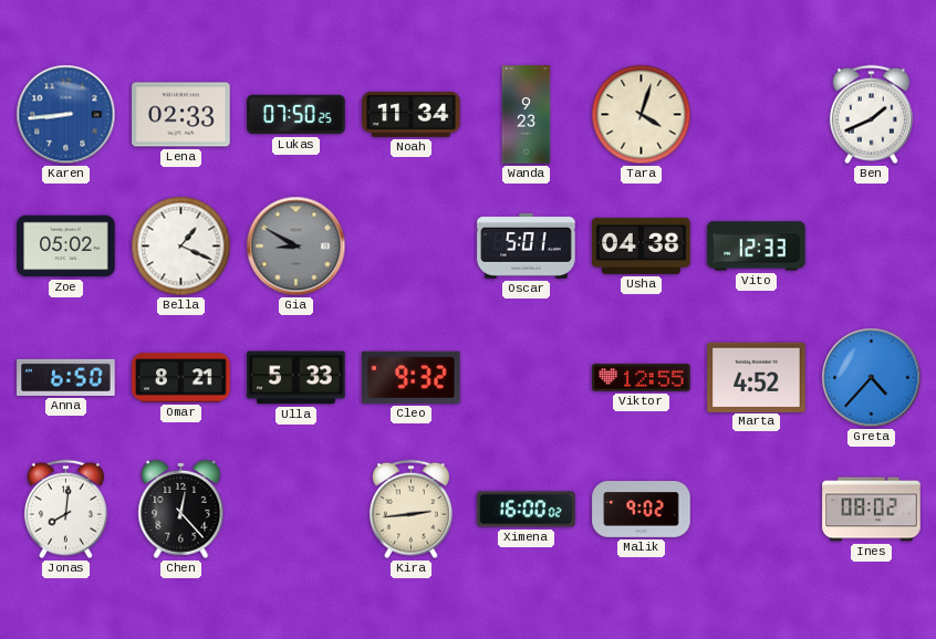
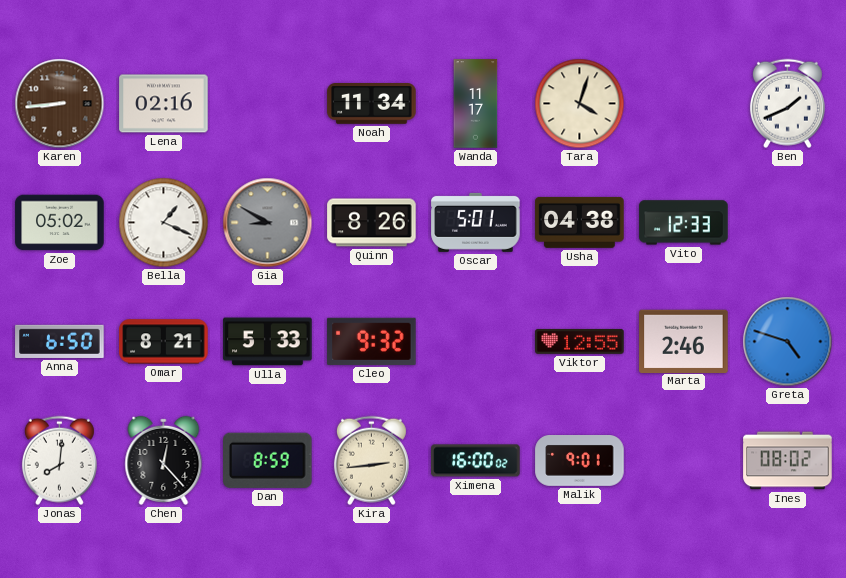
Karen dial: blue -> brown (60, 104)
Lena: 02:33 -> 02:16 (164, 104)
Lukas: 07:50 -> none (297, 115)
Wanda: 9:23 -> 11:17 (476, 104)
Quinn: none -> 8:26 (372, 223)
Marta: 4:52 -> 2:46 (684, 341)
Greta: 4:37 -> 4:48 (788, 342)
Dan: none -> 8:59 (268, 460)
Malik: 9:02 -> 9:01 (580, 461)
